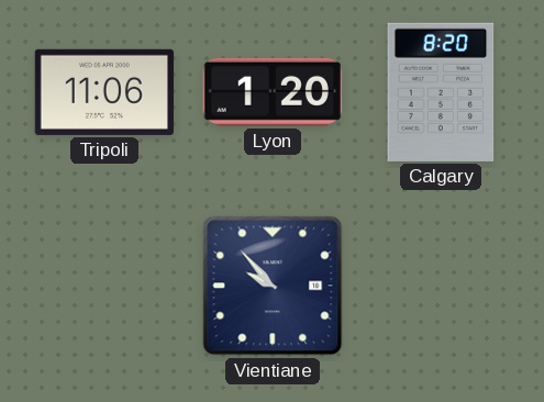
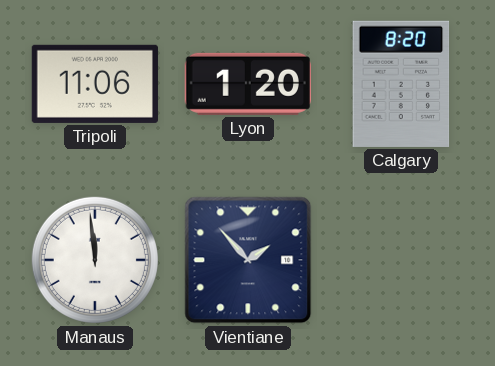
Manaus: none -> 11:59 (95, 260)
Vientiane: 9:53 -> 1:53 (248, 260)
